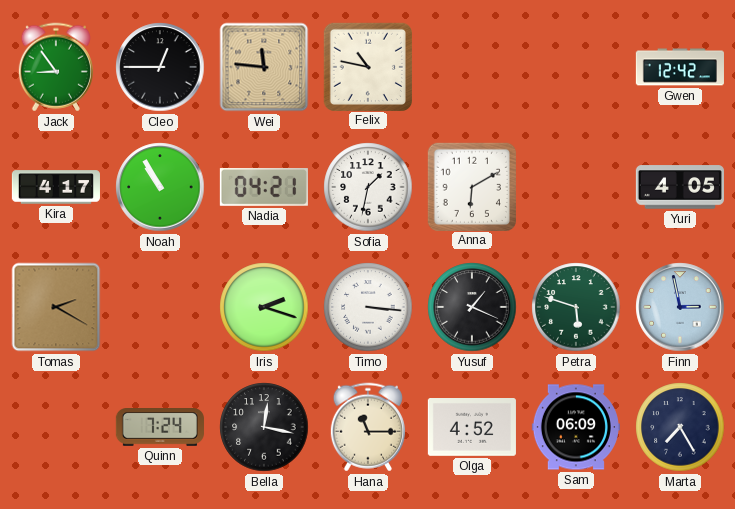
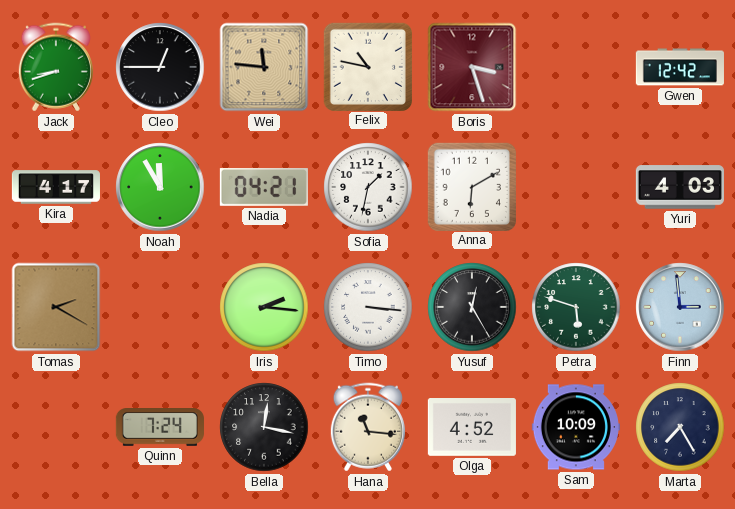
Jack: 8:54 -> 8:42 (56, 67)
Boris: none -> 3:27 (472, 67)
Noah: 10:55 -> 11:55 (160, 187)
Yuri: 4:05 -> 4:03 (680, 187)
Iris: 2:18 -> 2:16 (264, 307)
Yusuf: 1:19 -> 12:25 (472, 307)
Finn: 2:58 -> 2:59 (680, 307)
Hana: 11:15 -> 11:16 (368, 427)
Sam: 06:09 -> 10:09 (576, 427)
